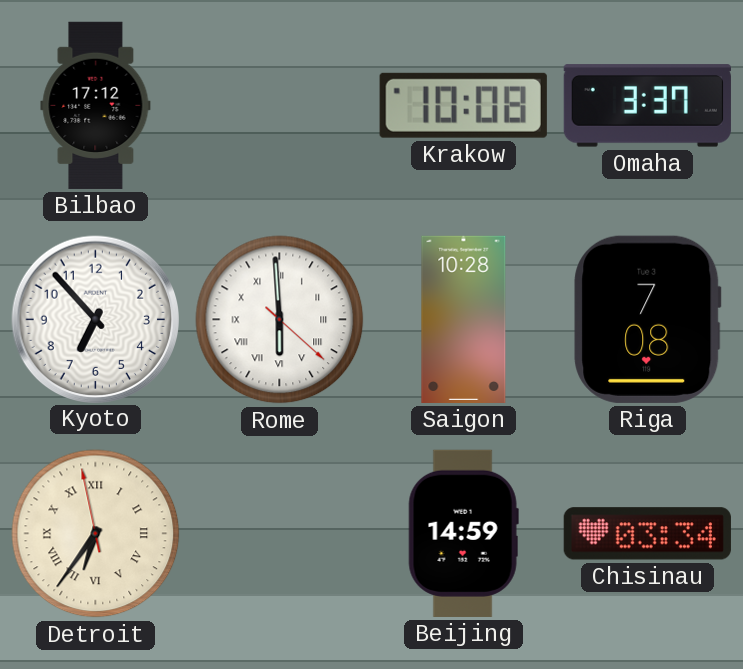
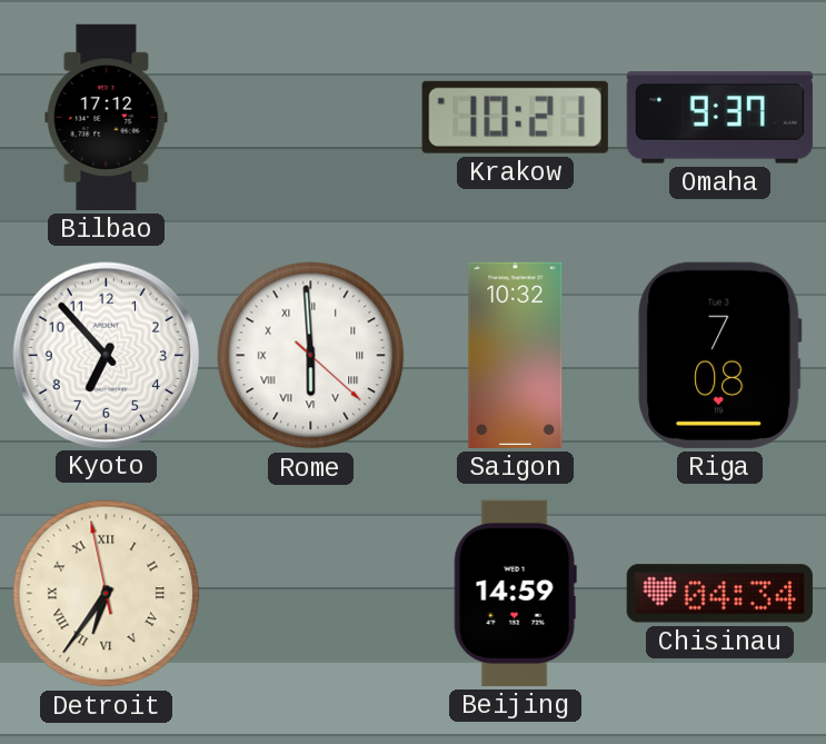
Krakow: 10:08 -> 10:21 (515, 117)
Omaha: 3:37 -> 9:37 (719, 118)
Saigon: 10:28 -> 10:32 (516, 355)
Chisinau: 03:34 -> 04:34 (719, 594)
